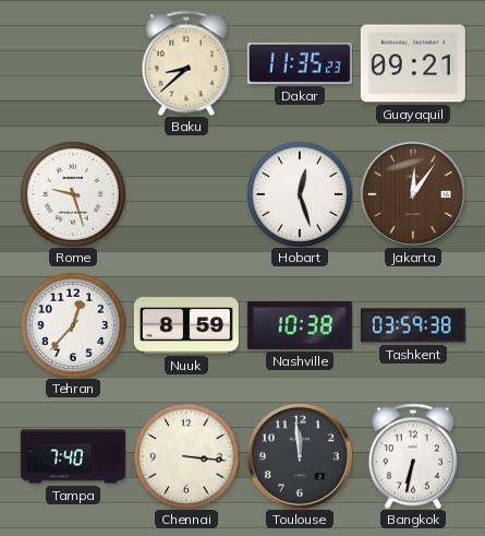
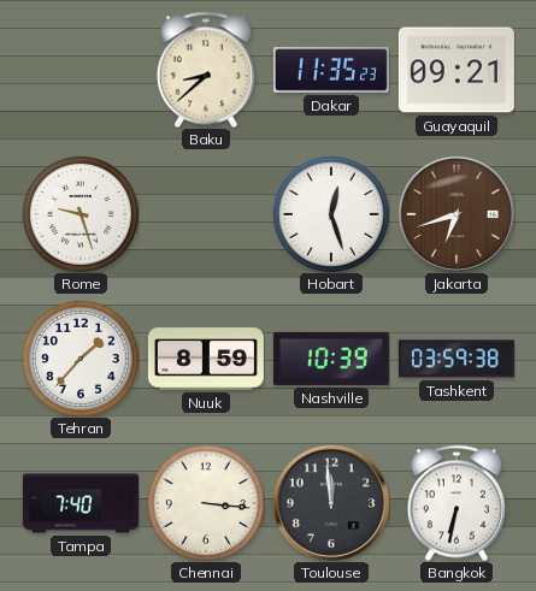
Jakarta: 12:06 -> 6:42 (457, 214)
Tehran: 12:37 -> 1:37 (81, 359)
Nashville: 10:38 -> 10:39 (331, 359)
